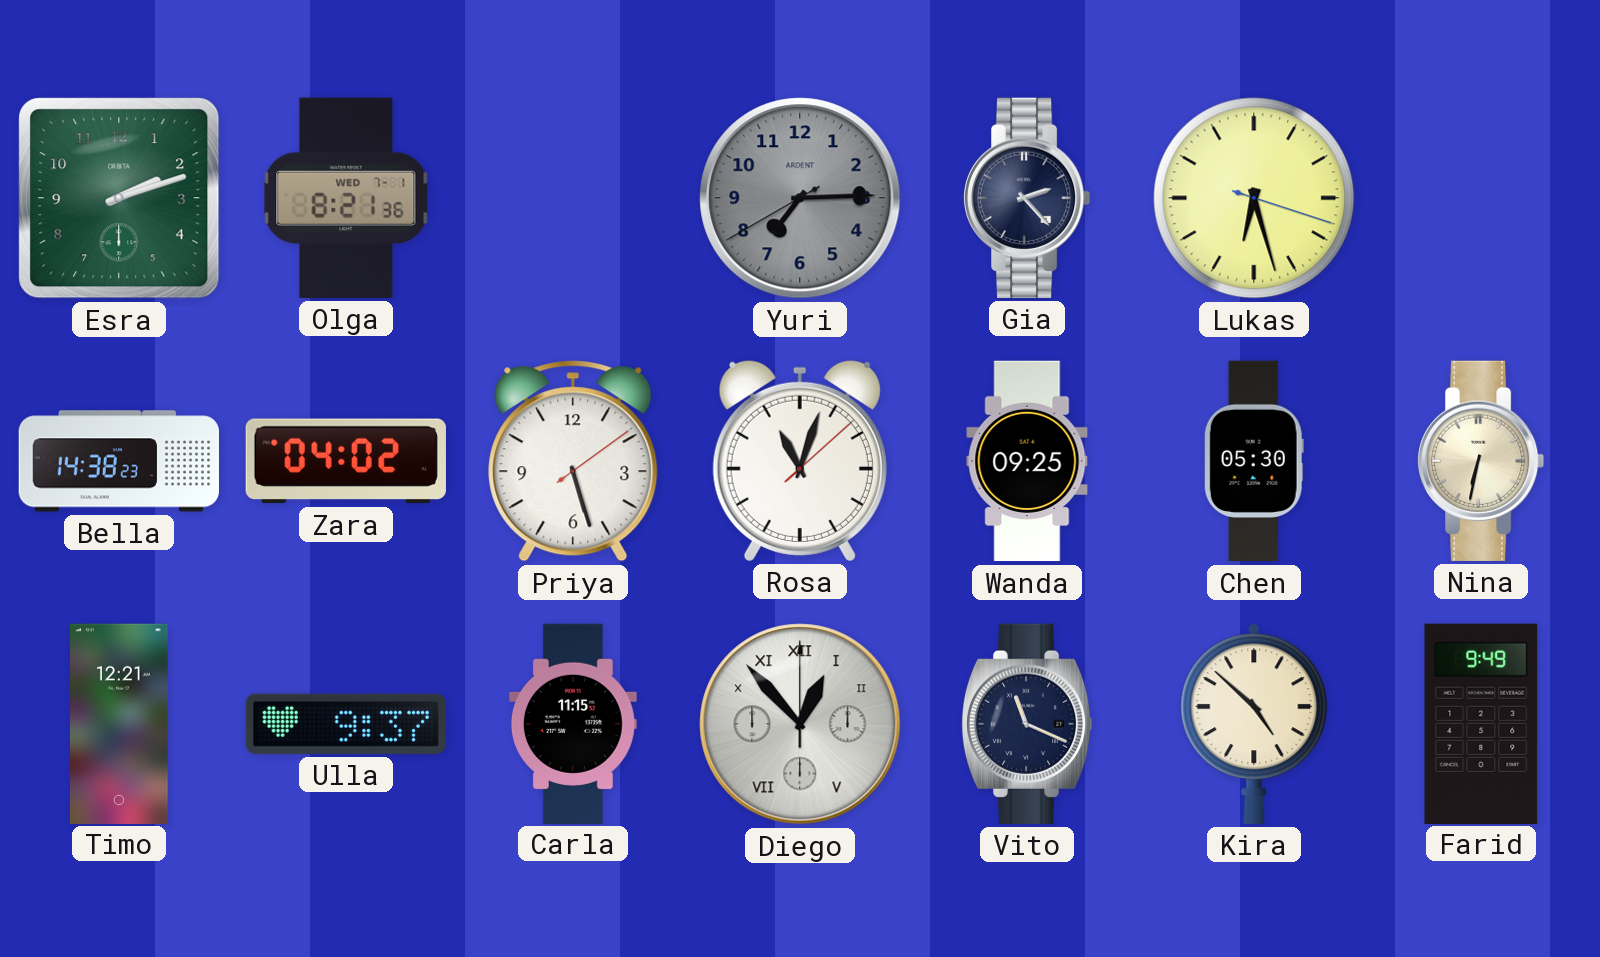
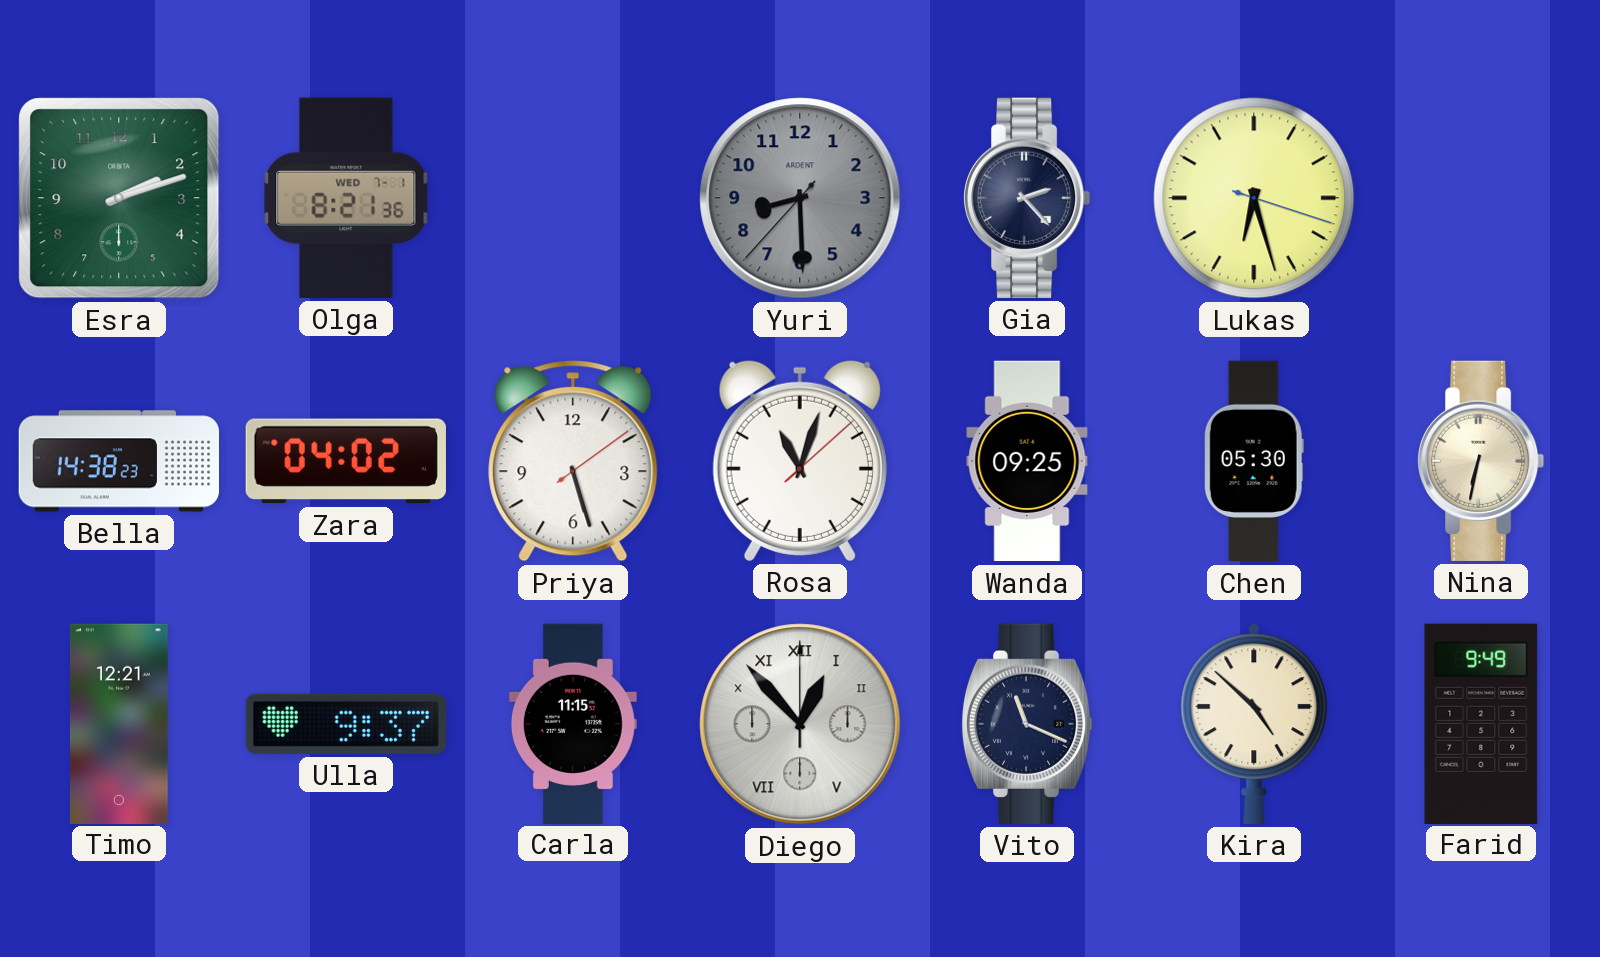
Yuri: 7:14 -> 8:29 (800, 198)
